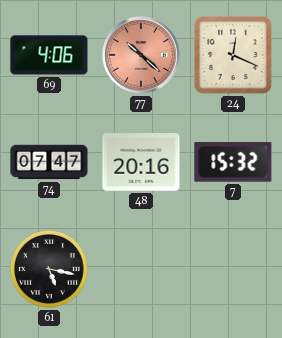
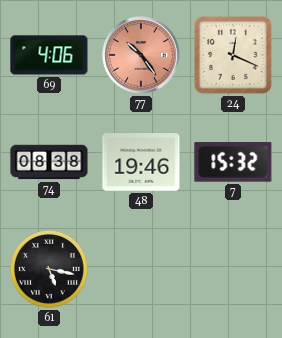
77: 10:22 -> 10:24 (141, 55)
74: 07:47 -> 08:38 (49, 162)
48: 20:16 -> 19:46 (141, 162)
